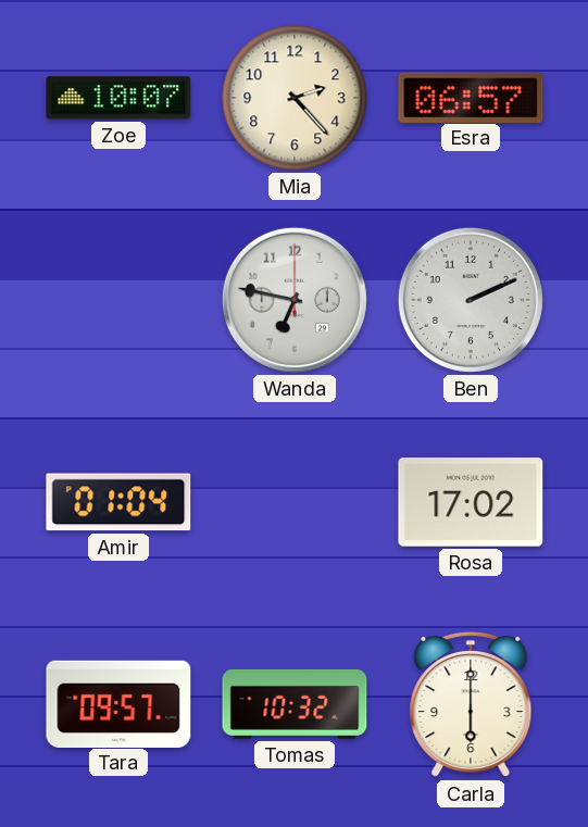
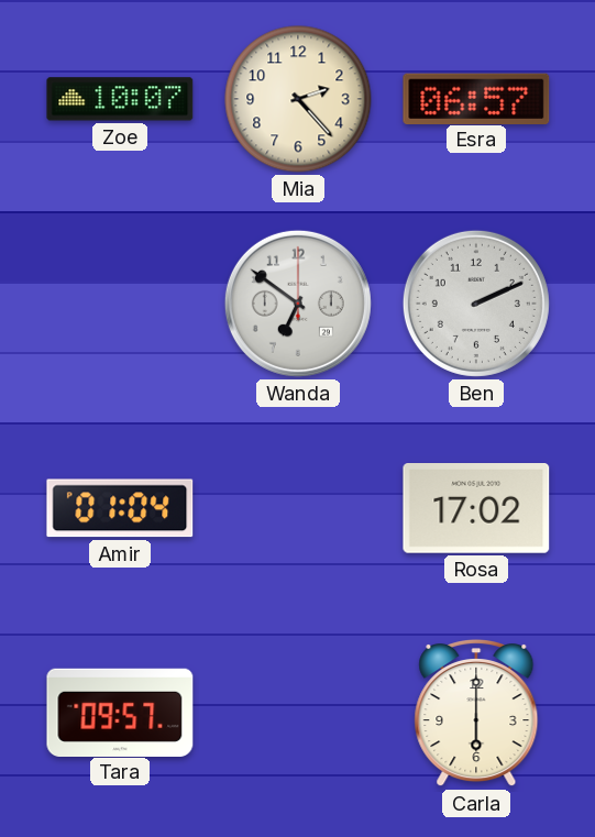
Wanda: 6:47 -> 6:51 (298, 304)
Tomas: 10:32 -> none (295, 704)
